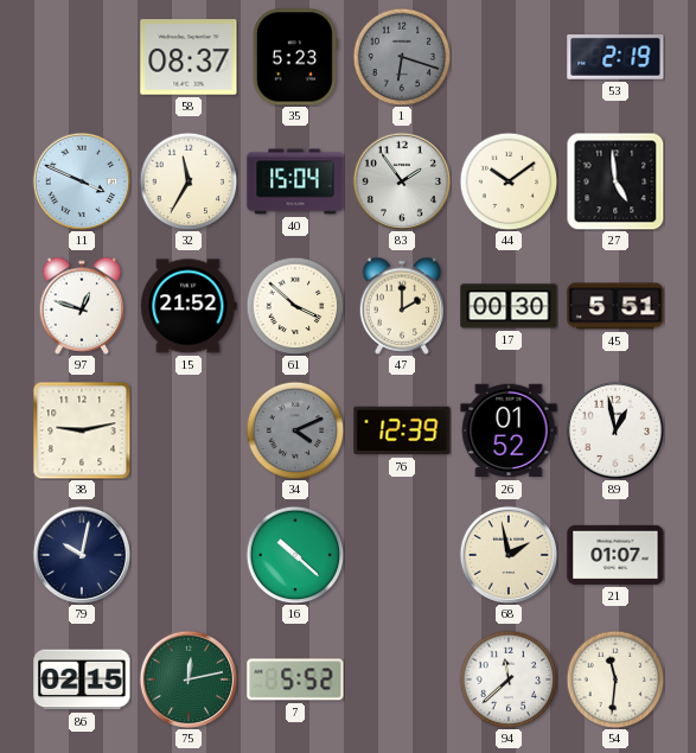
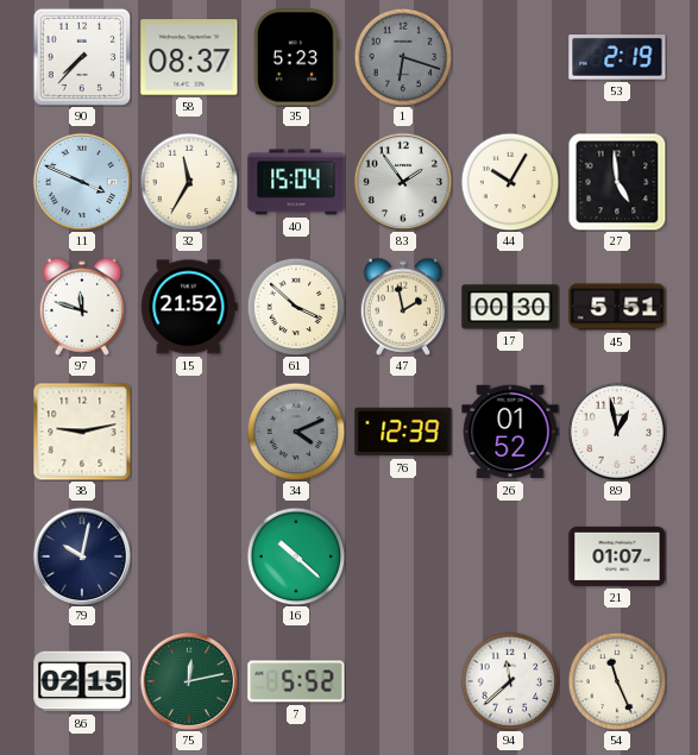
90: none -> 7:37 (82, 57)
44: 10:09 -> 10:05 (510, 182)
97: 12:48 -> 11:48 (82, 307)
47: 2:00 -> 1:58 (403, 307)
68: 1:58 -> none (507, 554)
54: 11:31 -> 11:26 (617, 681)
